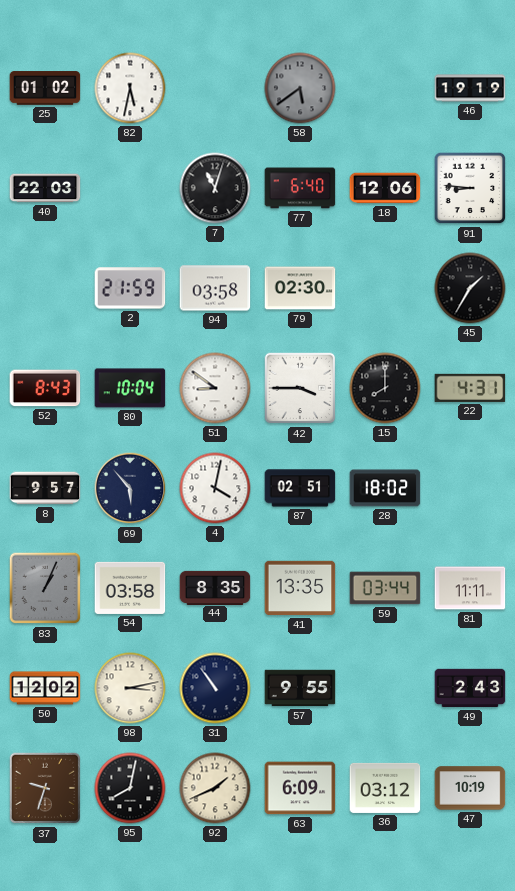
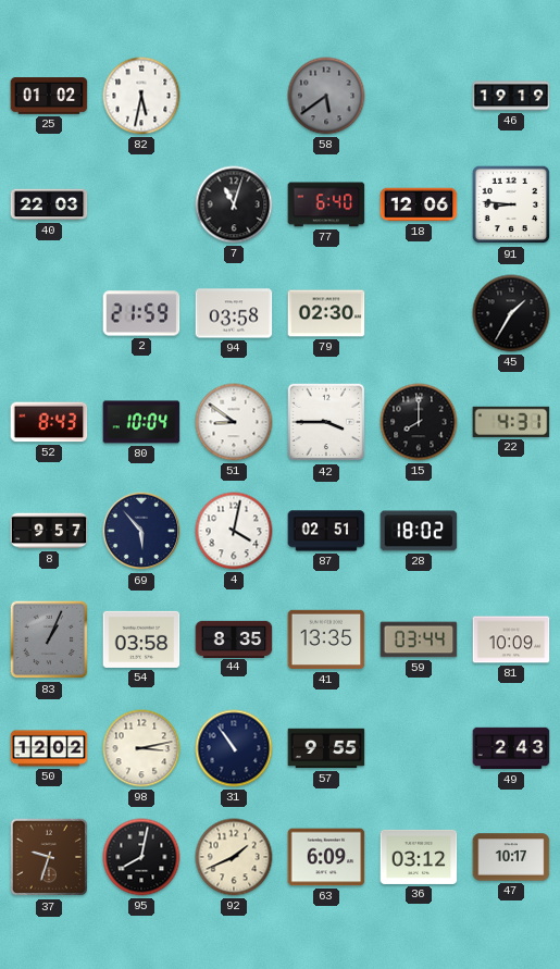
81: 11:11 -> 10:09 (511, 639)
47: 10:19 -> 10:17 (511, 857)
